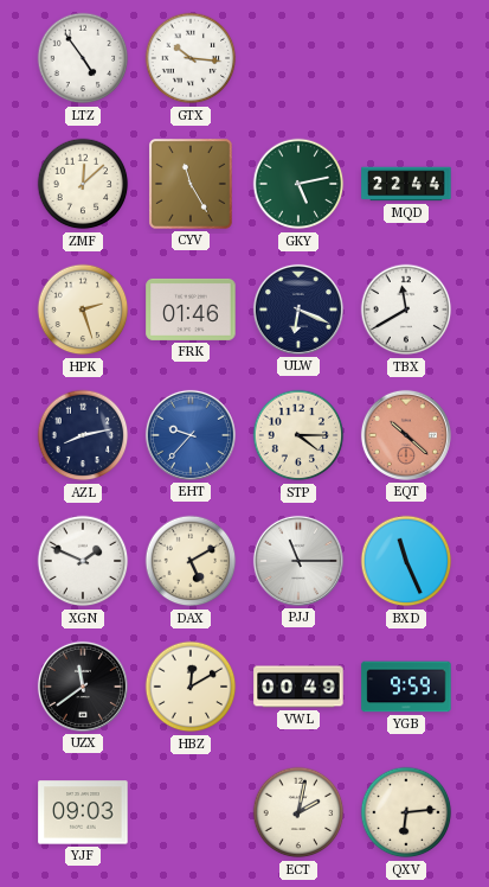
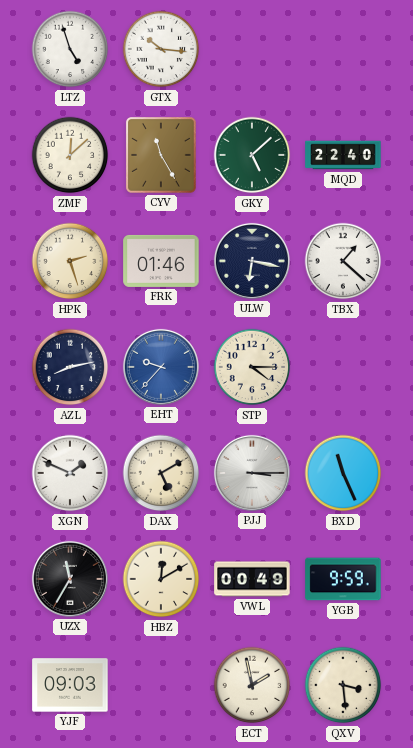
LTZ: 4:54 -> 4:57 (70, 49)
GKY: 5:13 -> 5:08 (252, 155)
MQD: 22:44 -> 22:40 (343, 155)
ULW: 6:19 -> 6:17 (252, 261)
TBX: 11:40 -> 1:22 (343, 261)
EQT: 10:22 -> none (406, 435)
PJJ: 11:15 -> 3:15 (252, 473)
UZX: 11:39 -> 11:35 (70, 579)
ECT: 2:02 -> 1:58 (252, 685)
QXV: 6:14 -> 3:29 (343, 685)
